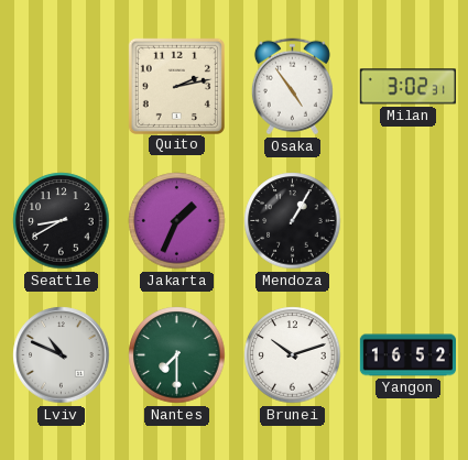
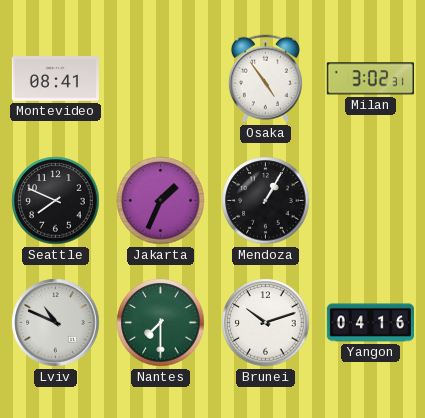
Montevideo: none -> 08:41 (55, 79)
Quito: 2:13 -> none (176, 86)
Seattle: 8:40 -> 7:49 (56, 201)
Yangon: 16:52 -> 04:16 (370, 323)
